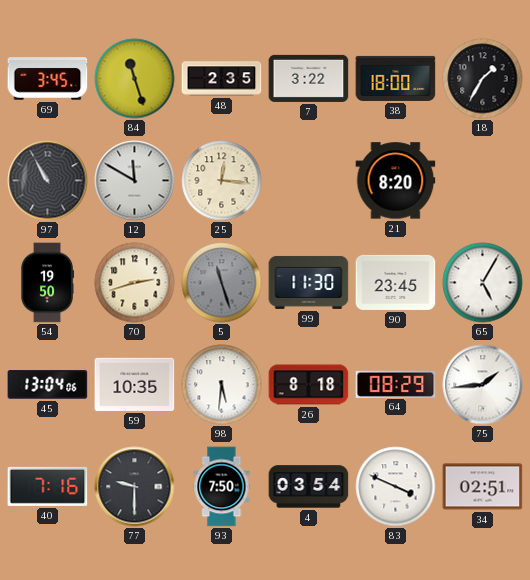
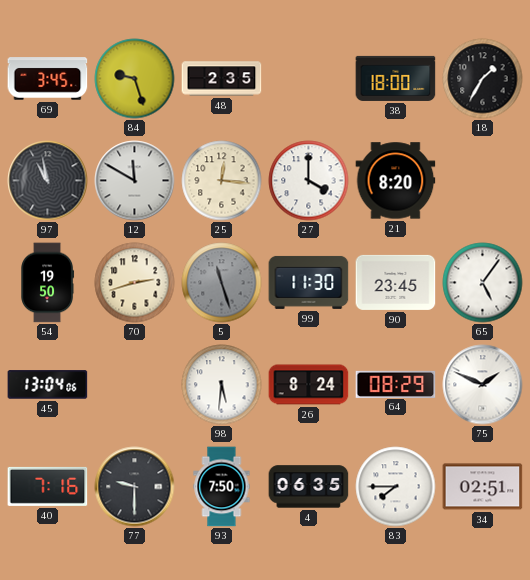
84: 11:27 -> 9:27 (135, 79)
7: 3:22 -> none (309, 78)
97: 10:55 -> 10:58 (48, 181)
27: none -> 4:00 (309, 181)
65: 5:05 -> 5:06 (483, 283)
59: 10:35 -> none (135, 384)
26: 8:18 -> 8:24 (309, 385)
75: 1:44 -> 1:49 (483, 385)
4: 03:54 -> 06:35 (309, 487)
83: 3:49 -> 7:45 (396, 487)
